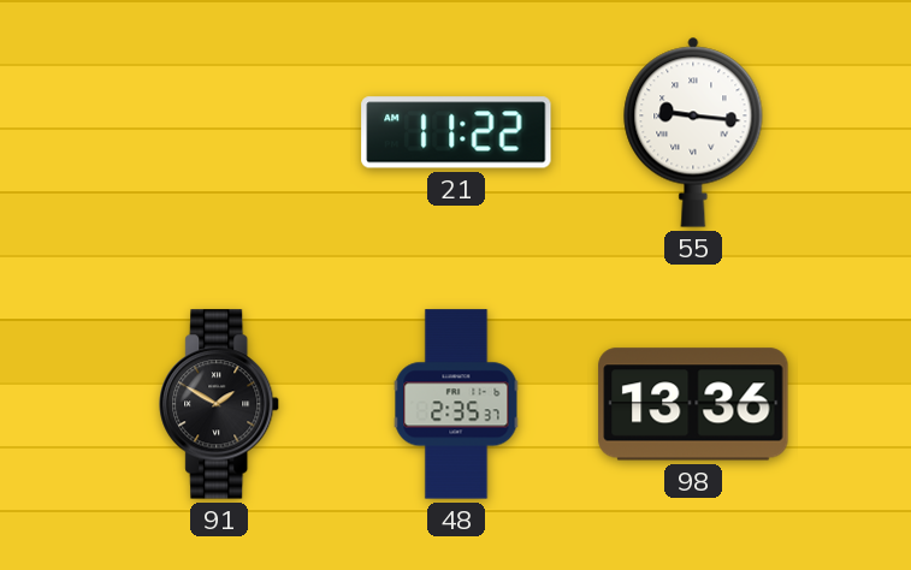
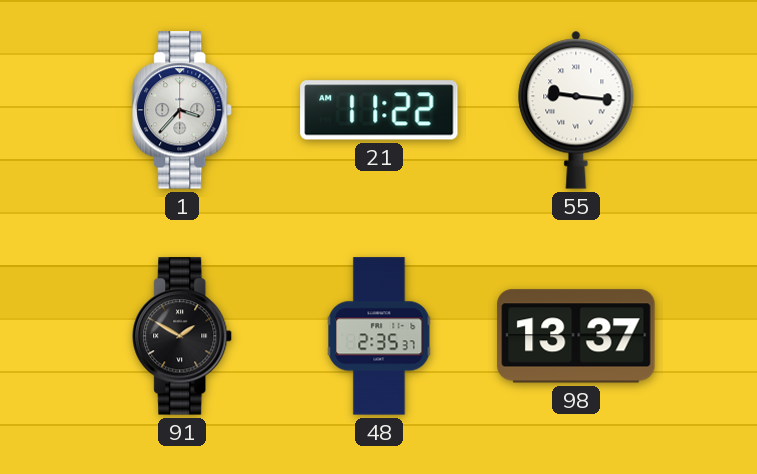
1: none -> 3:37 (183, 110)
98: 13:36 -> 13:37 (576, 336)
